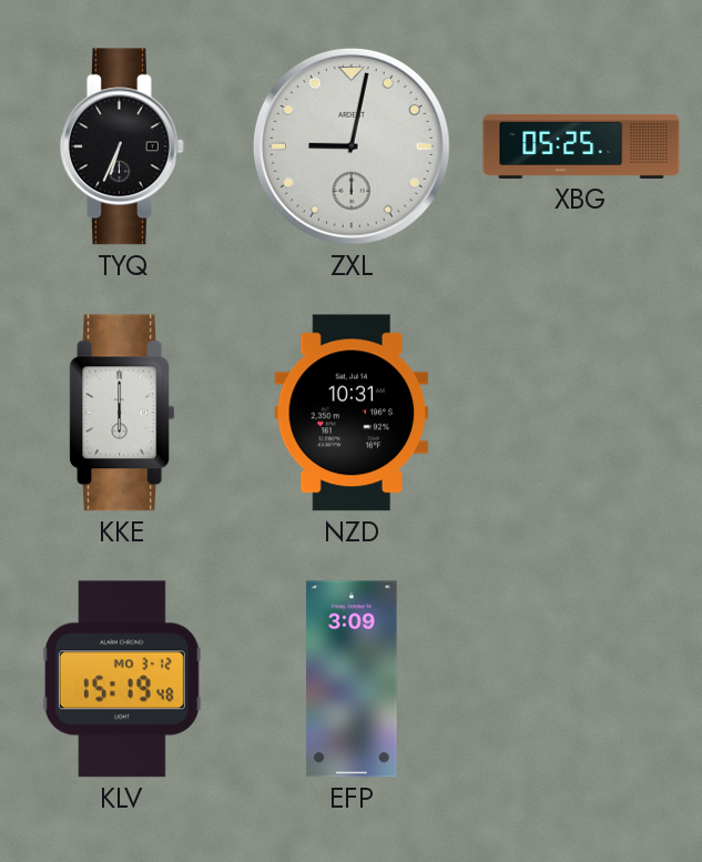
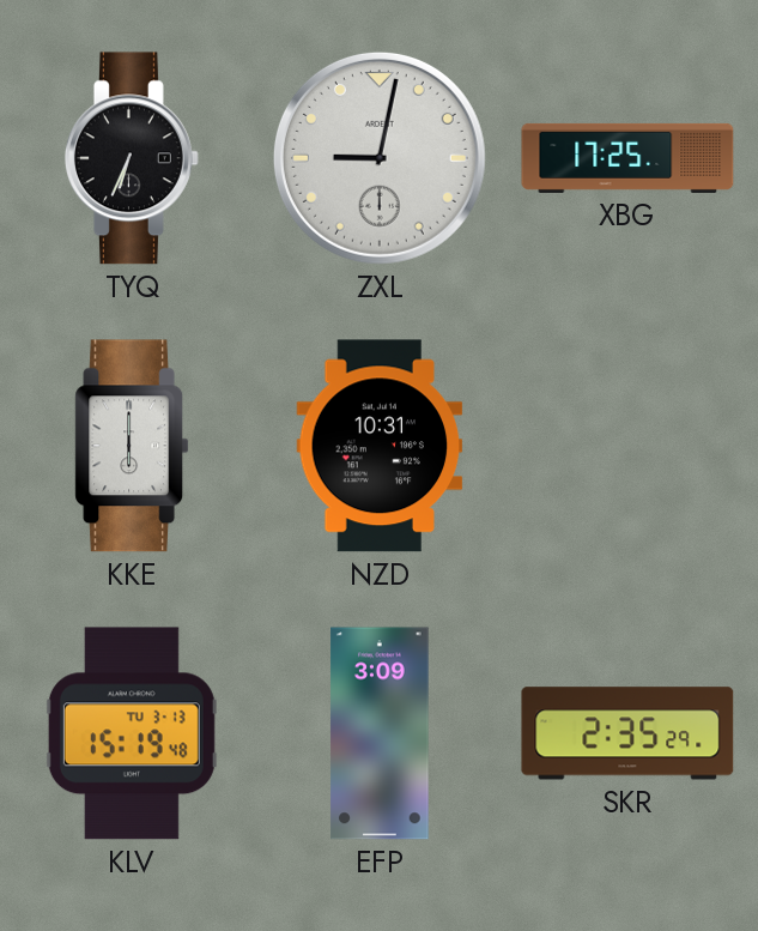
XBG: 05:25 -> 17:25 (627, 158)
KLV date: MO 3-12 -> TU 3-13 (132, 733)
SKR: none -> 2:35 (627, 733)
